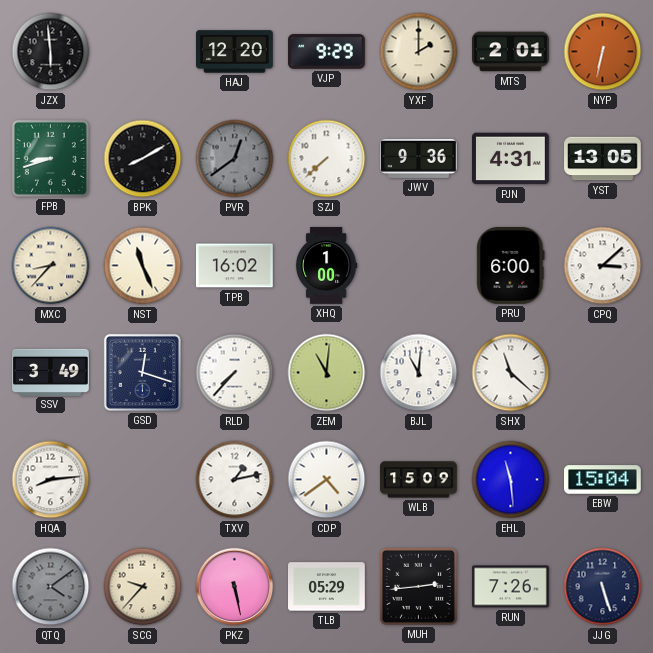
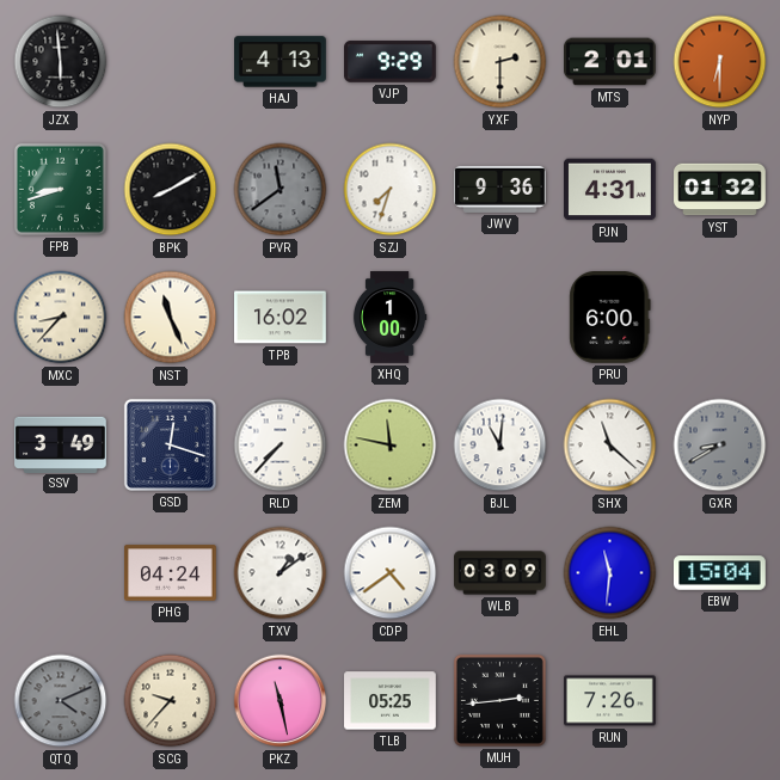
HAJ: 12:20 -> 4:13 (281, 62)
YXF: 2:00 -> 2:30 (500, 62)
NYP: 6:32 -> 6:30 (720, 62)
PVR: 12:39 -> 11:39 (281, 190)
SZJ: 7:38 -> 7:33 (391, 190)
YST: 13:05 -> 01:32 (720, 190)
CPQ: 3:08 -> none (603, 266)
ZEM: 11:01 -> 11:47 (391, 446)
GXR: none -> 8:40 (720, 446)
HQA: 8:14 -> none (51, 480)
PHG: none -> 04:24 (171, 573)
TXV: 1:13 -> 1:09 (281, 573)
WLB: 15:09 -> 03:09 (500, 573)
EHL: 11:29 -> 11:31 (610, 573)
QTQ: 4:09 -> 4:11 (61, 701)
PKZ: 5:28 -> 11:28 (281, 701)
TLB: 05:29 -> 05:25 (391, 701)
JJG: 5:27 -> none (603, 587)
